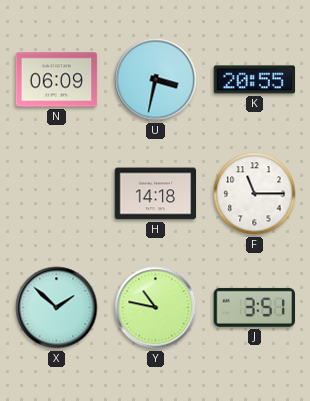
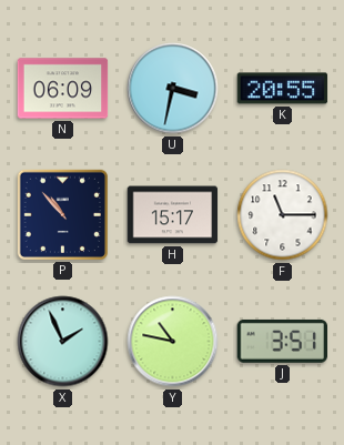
P: none -> 10:53 (62, 214)
H: 14:18 -> 15:17 (173, 215)
X: 1:52 -> 1:56 (63, 342)
